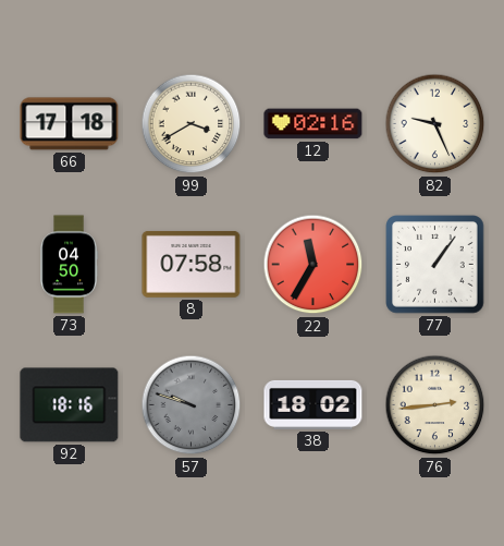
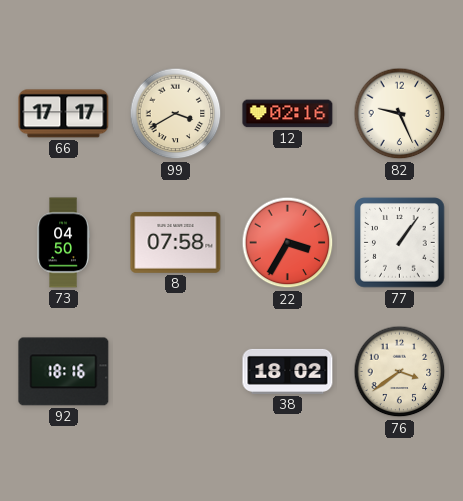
66: 17:18 -> 17:17 (64, 114)
22: 11:35 -> 3:35 (288, 243)
57: 9:48 -> none (192, 405)
76: 2:44 -> 3:39 (400, 372)
